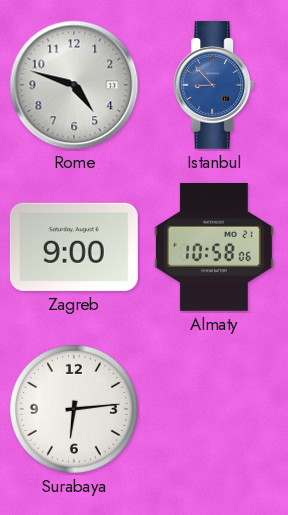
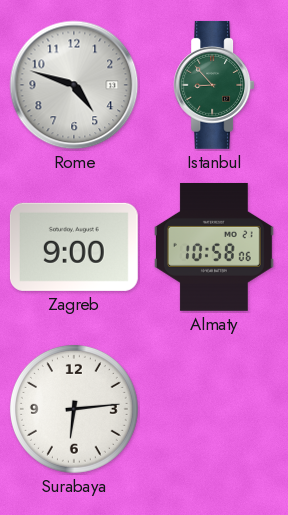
Istanbul dial: blue -> green (214, 85)
